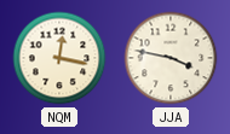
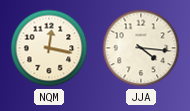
JJA: 3:47 -> 4:16 (141, 48)
